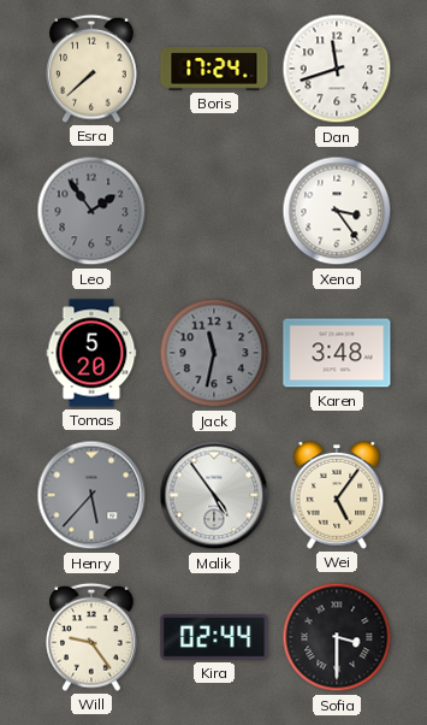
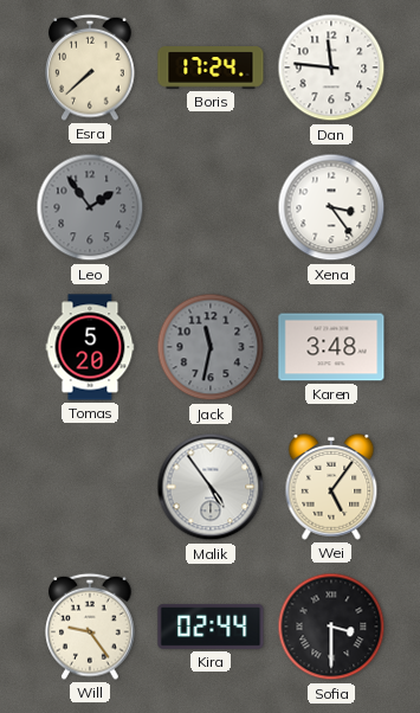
Dan: 11:42 -> 11:46 (331, 68)
Henry: 5:37 -> none (91, 495)
